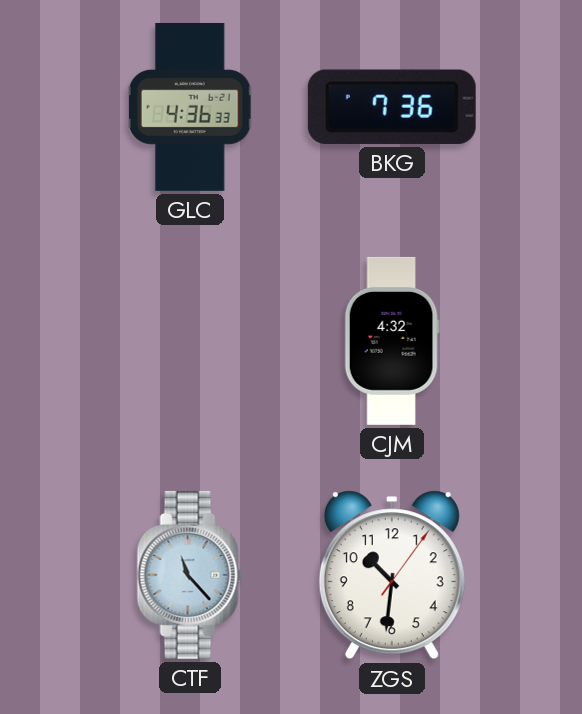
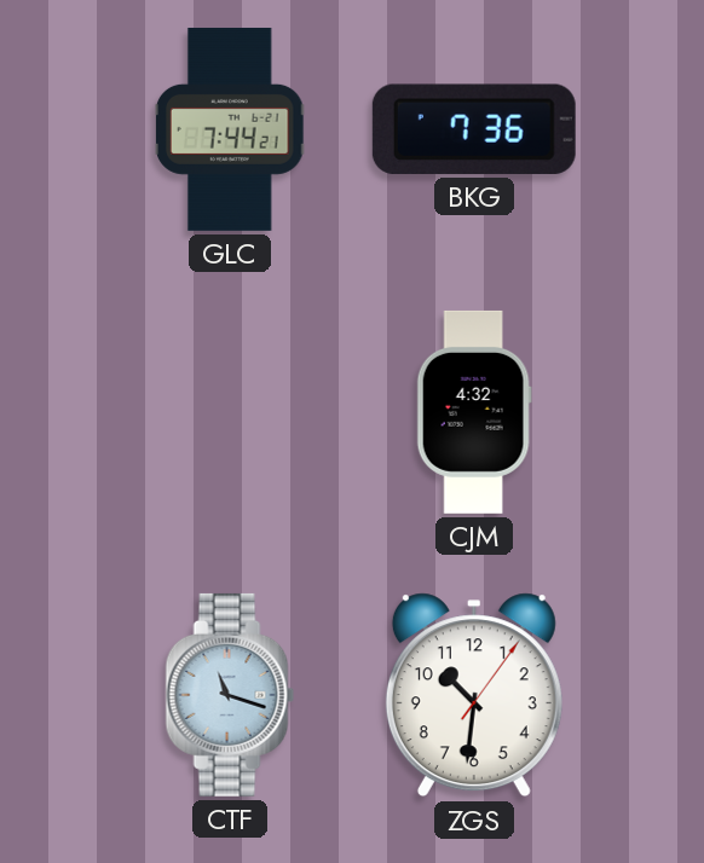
GLC: 4:36 -> 7:44 (231, 129)
CTF: 11:23 -> 11:18 (230, 695)
